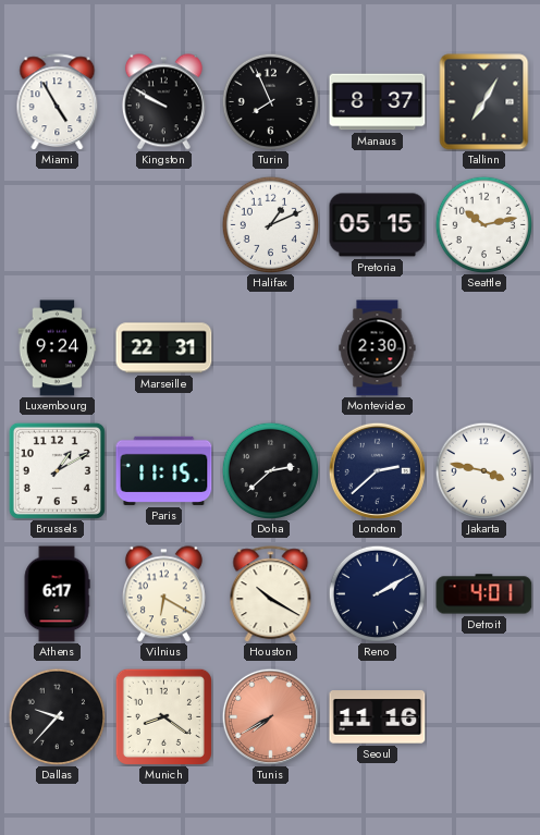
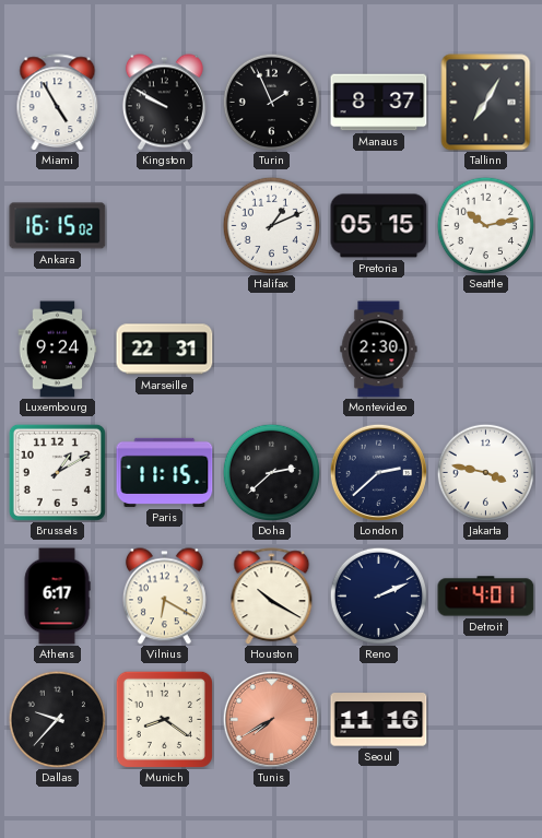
Turin: 7:56 -> 1:56 (271, 102)
Ankara: none -> 16:15 (58, 226)
Reno: 2:10 -> 2:11 (378, 595)
